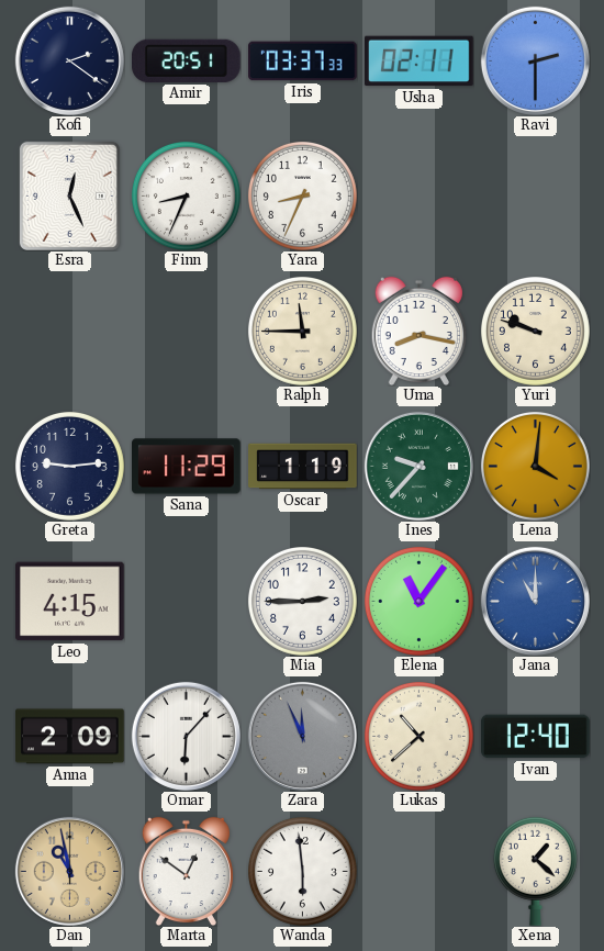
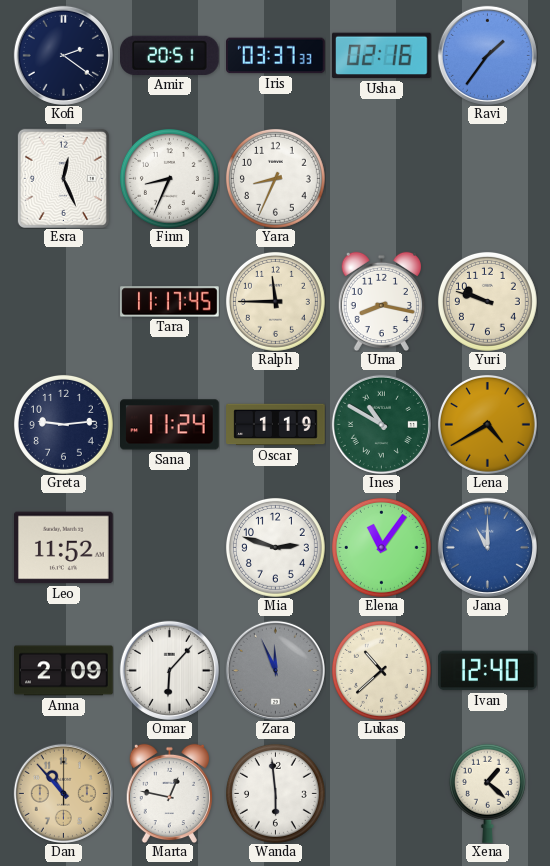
Usha: 02:11 -> 02:16 (382, 56)
Ravi: 2:30 -> 1:36 (487, 55)
Tara: none -> 11:17 (170, 302)
Sana: 11:29 -> 11:24 (170, 425)
Ines: 9:37 -> 10:50 (381, 424)
Lena: 4:01 -> 4:40 (487, 424)
Leo: 4:15 -> 11:52 (64, 548)
Mia: 2:45 -> 2:48 (275, 547)
Dan: 10:58 -> 10:53 (63, 793)
Marta: 12:51 -> 12:47 (169, 793)
